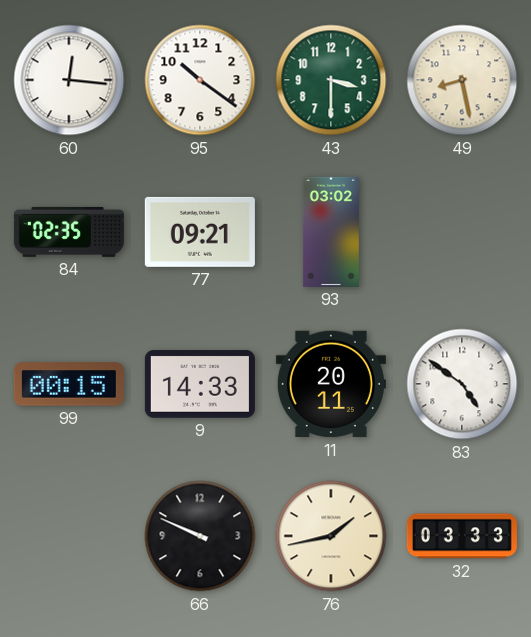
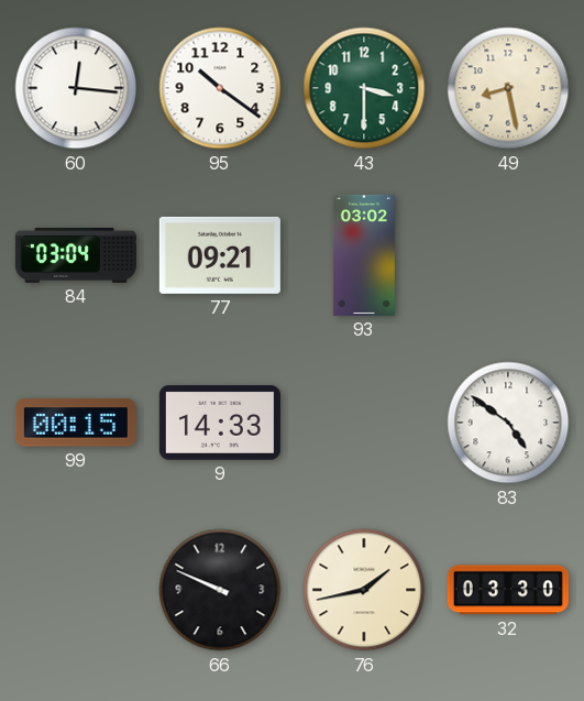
84: 02:35 -> 03:04 (76, 255)
11: 20:11 -> none (331, 384)
32: 03:33 -> 03:30 (508, 590)
